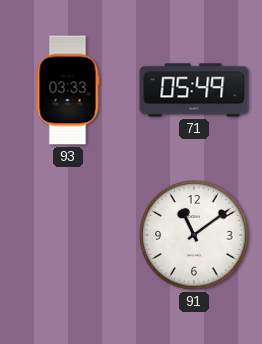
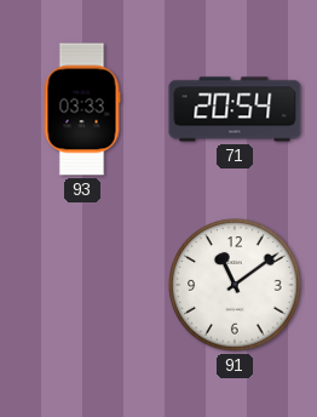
71: 05:49 -> 20:54 (235, 109)
